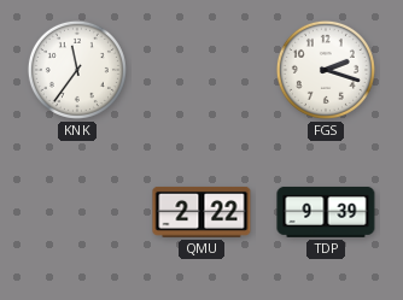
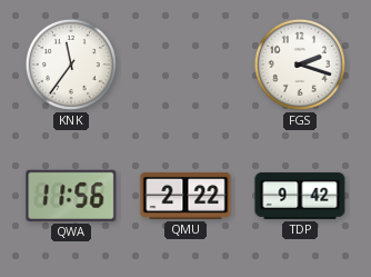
QWA: none -> 11:56 (71, 196)
TDP: 9:39 -> 9:42 (300, 196)
